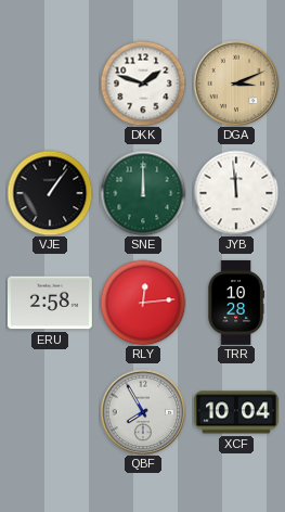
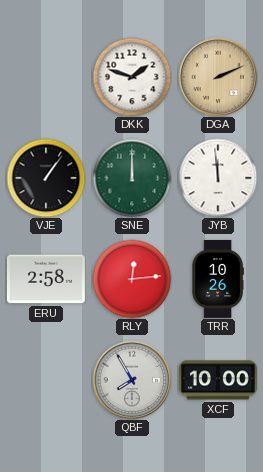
DGA: 3:11 -> 2:11 (218, 77)
TRR: 10:28 -> 10:26 (218, 279)
XCF: 10:04 -> 10:00 (218, 380)
